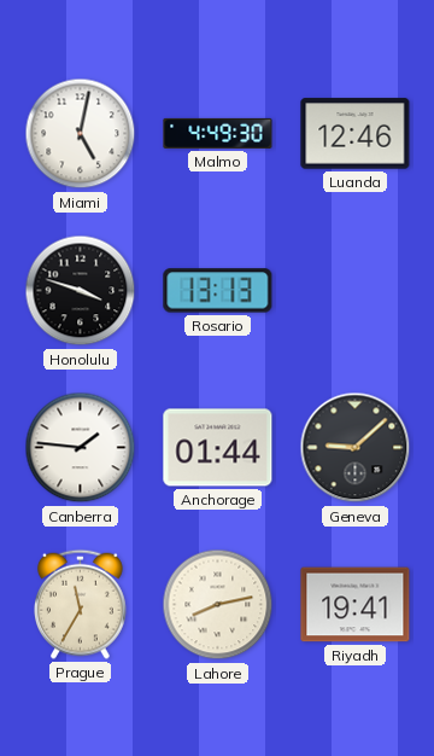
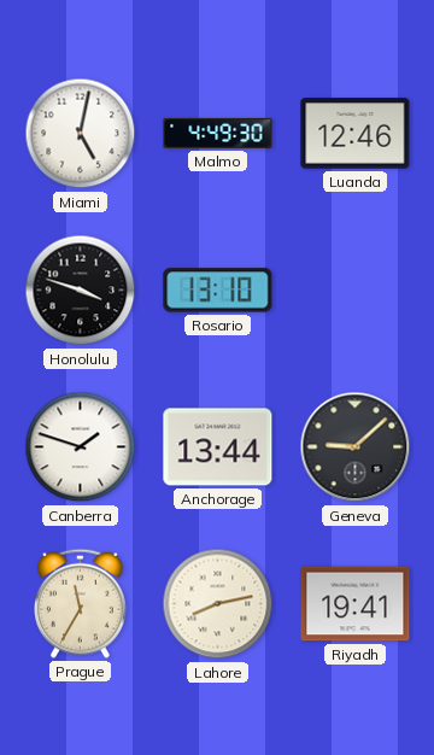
Rosario: 13:13 -> 13:10 (218, 291)
Canberra: 1:46 -> 1:48 (81, 447)
Anchorage: 01:44 -> 13:44 (218, 447)
